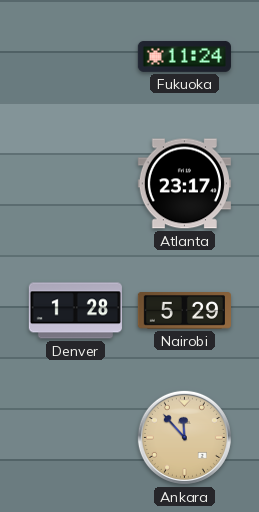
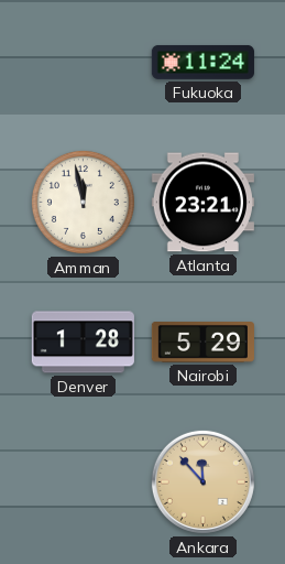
Amman: none -> 11:58 (83, 202)
Atlanta: 23:17 -> 23:21 (202, 203)
